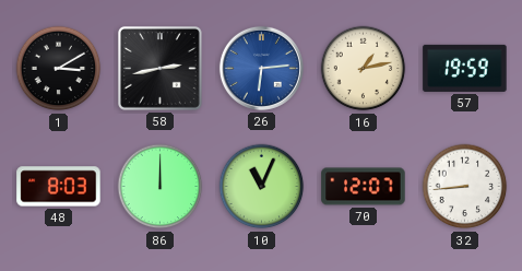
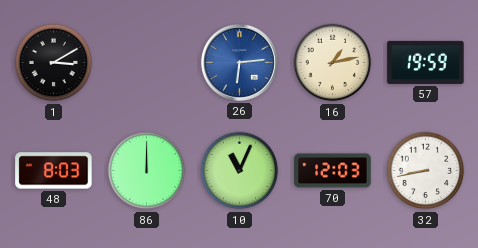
58: 2:43 -> none (159, 68)
70: 12:07 -> 12:03 (333, 171)
32: 8:44 -> 8:43 (426, 171)
